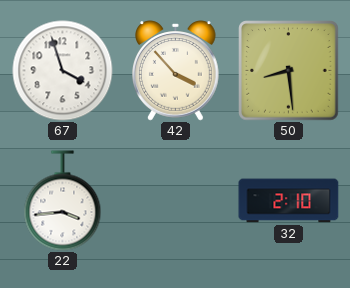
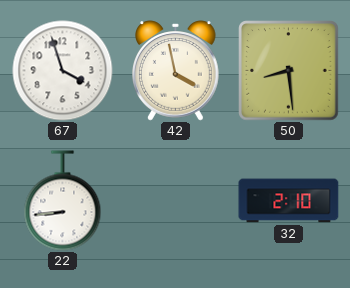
42: 3:53 -> 3:58 (176, 71)
22: 3:44 -> 8:44 (63, 201)
